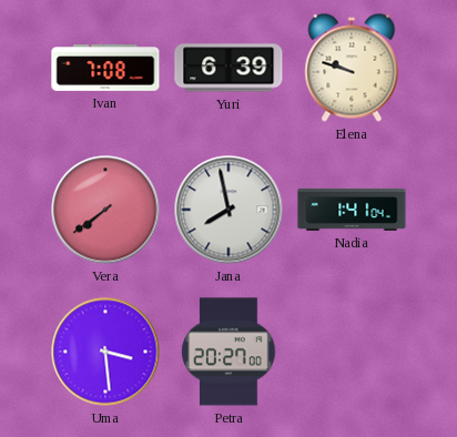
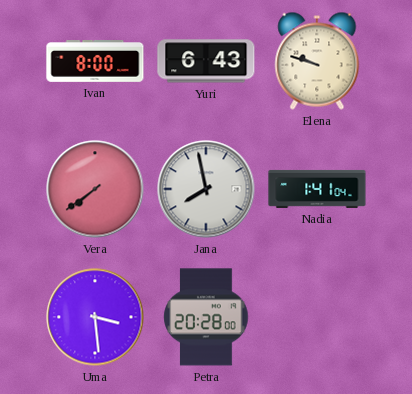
Ivan: 7:08 -> 8:00 (95, 62)
Yuri: 6:39 -> 6:43 (206, 61)
Petra: 20:27 -> 20:28 (206, 317)
